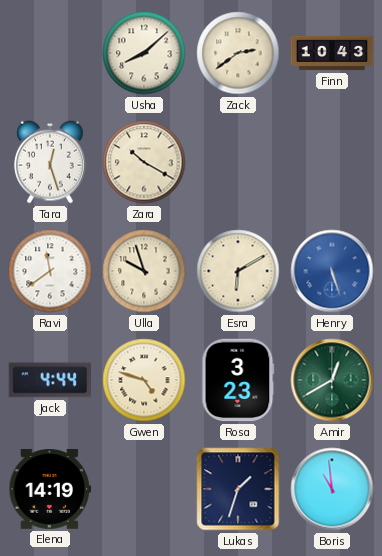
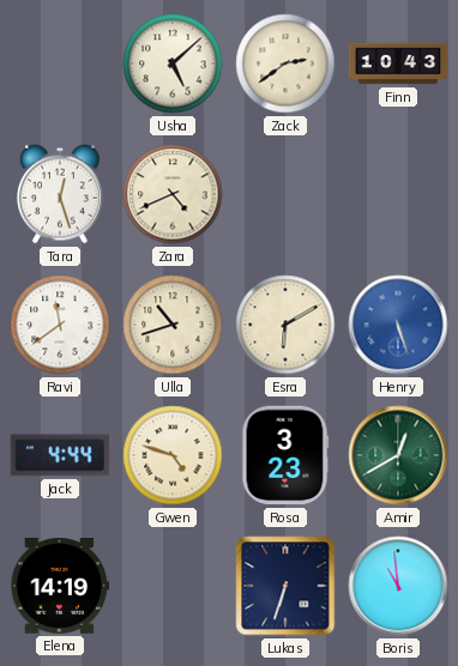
Usha: 8:08 -> 5:08 (173, 63)
Zara: 10:20 -> 4:41 (173, 194)
Ulla: 9:57 -> 10:42 (173, 325)
Lukas: 1:33 -> 6:33 (285, 586)
